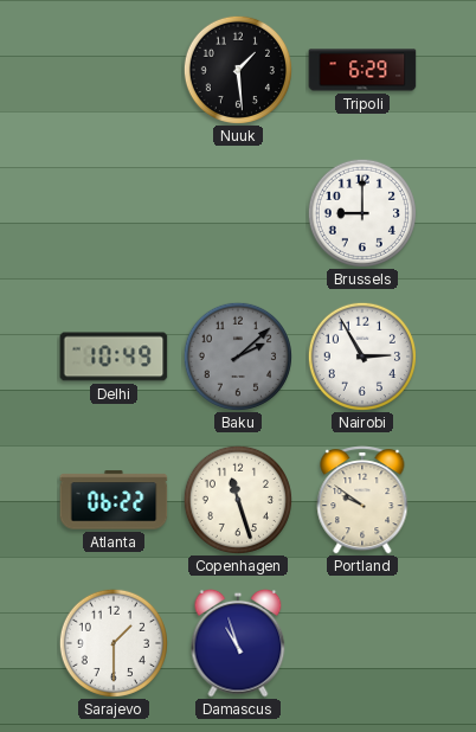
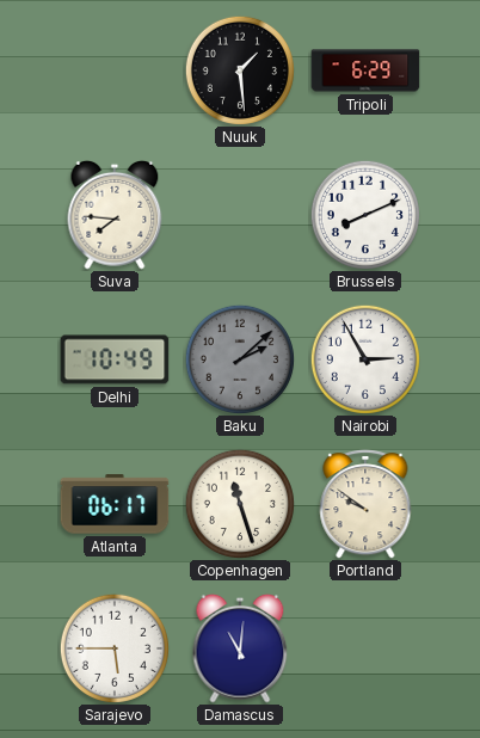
Suva: none -> 7:46 (115, 215)
Brussels: 9:00 -> 8:11 (365, 215)
Atlanta: 06:22 -> 06:17 (115, 504)
Sarajevo: 1:30 -> 5:45 (115, 648)
Damascus: 10:57 -> 11:01 (240, 648)
